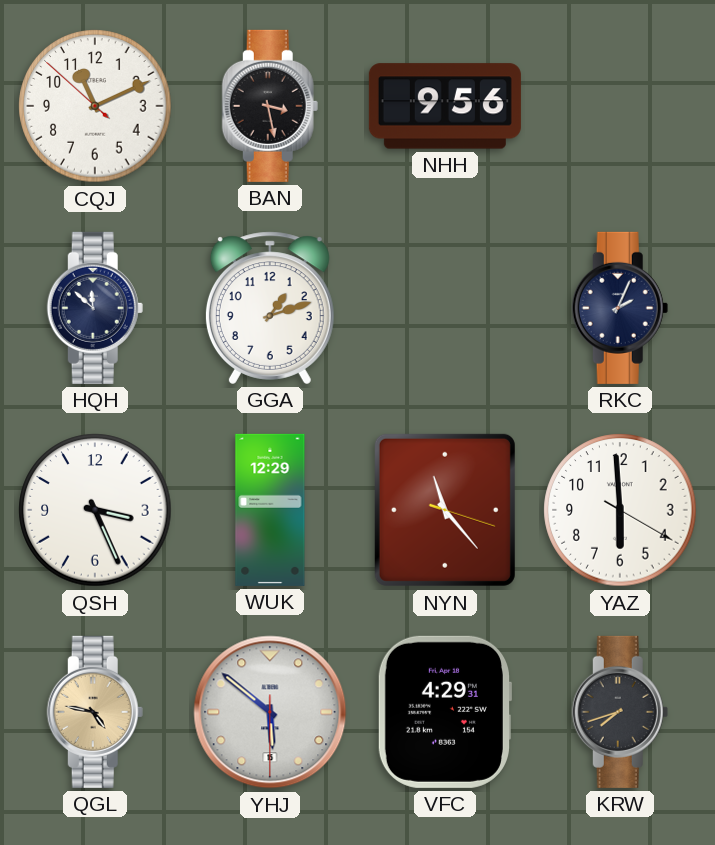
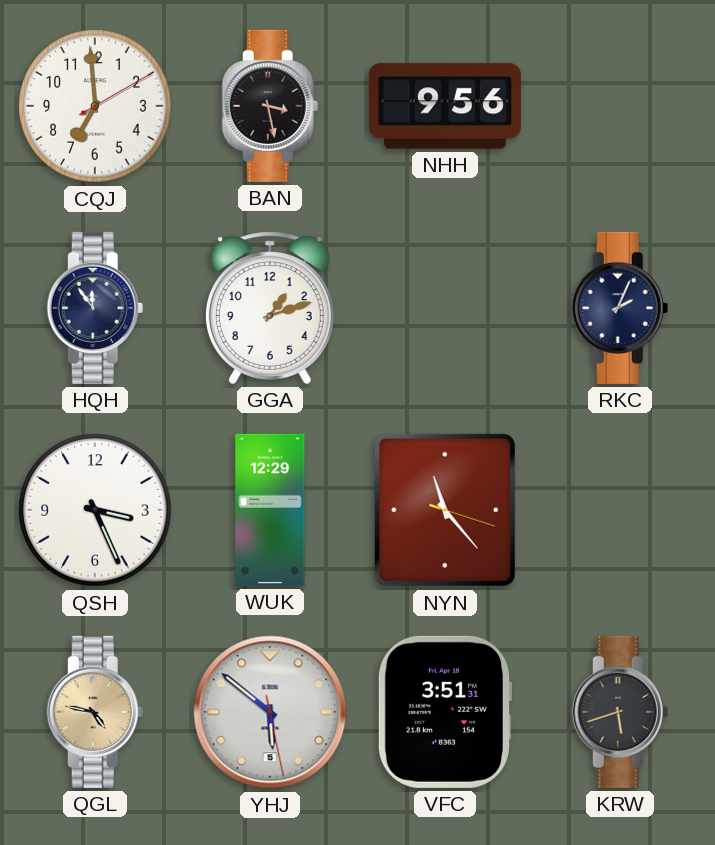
CQJ: 11:10 -> 6:59 (95, 106)
HQH: 11:52 -> 11:54 (95, 308)
YAZ: 5:59 -> none (620, 510)
YHJ: 5:51:30 -> 5:51:28 (270, 712)
VFC: 4:29 -> 3:51 (444, 712)
KRW: 7:42 -> 5:42 (620, 712)
